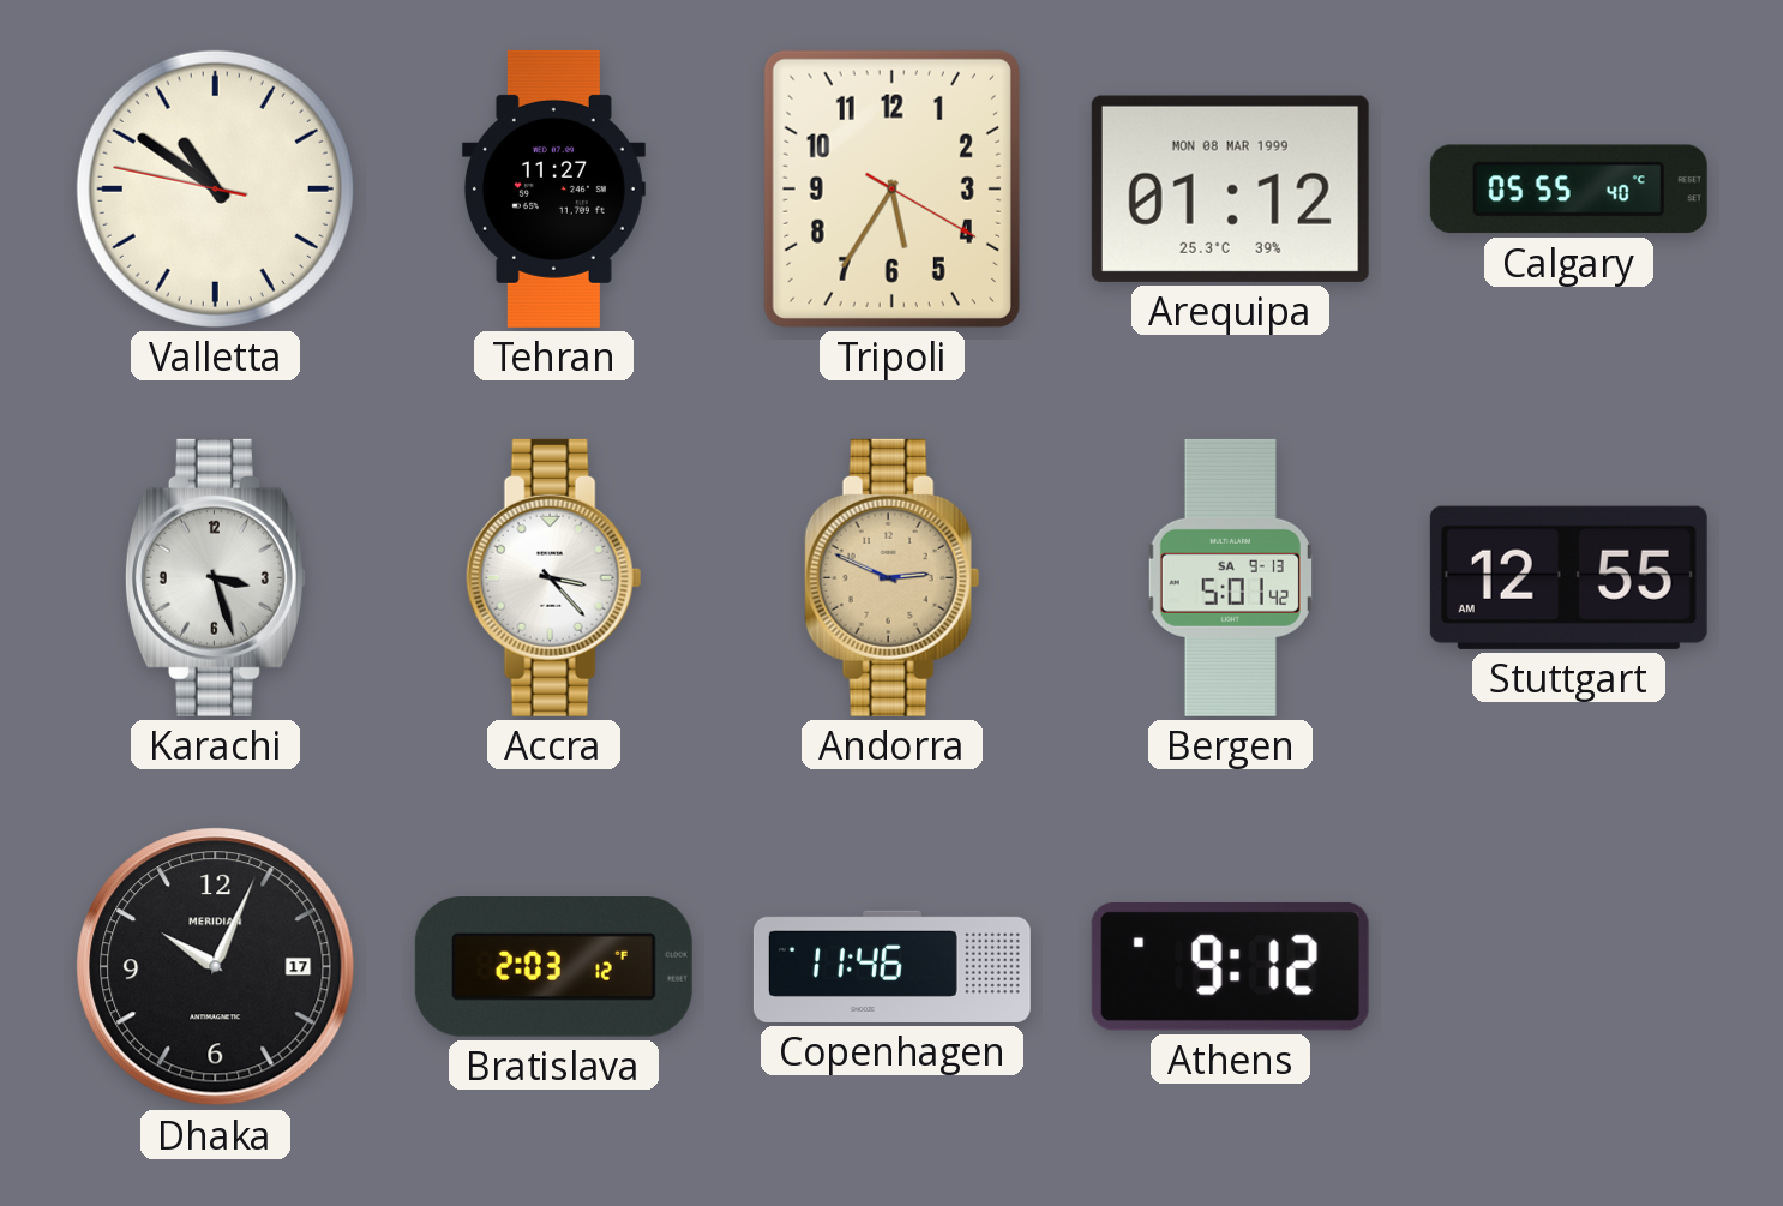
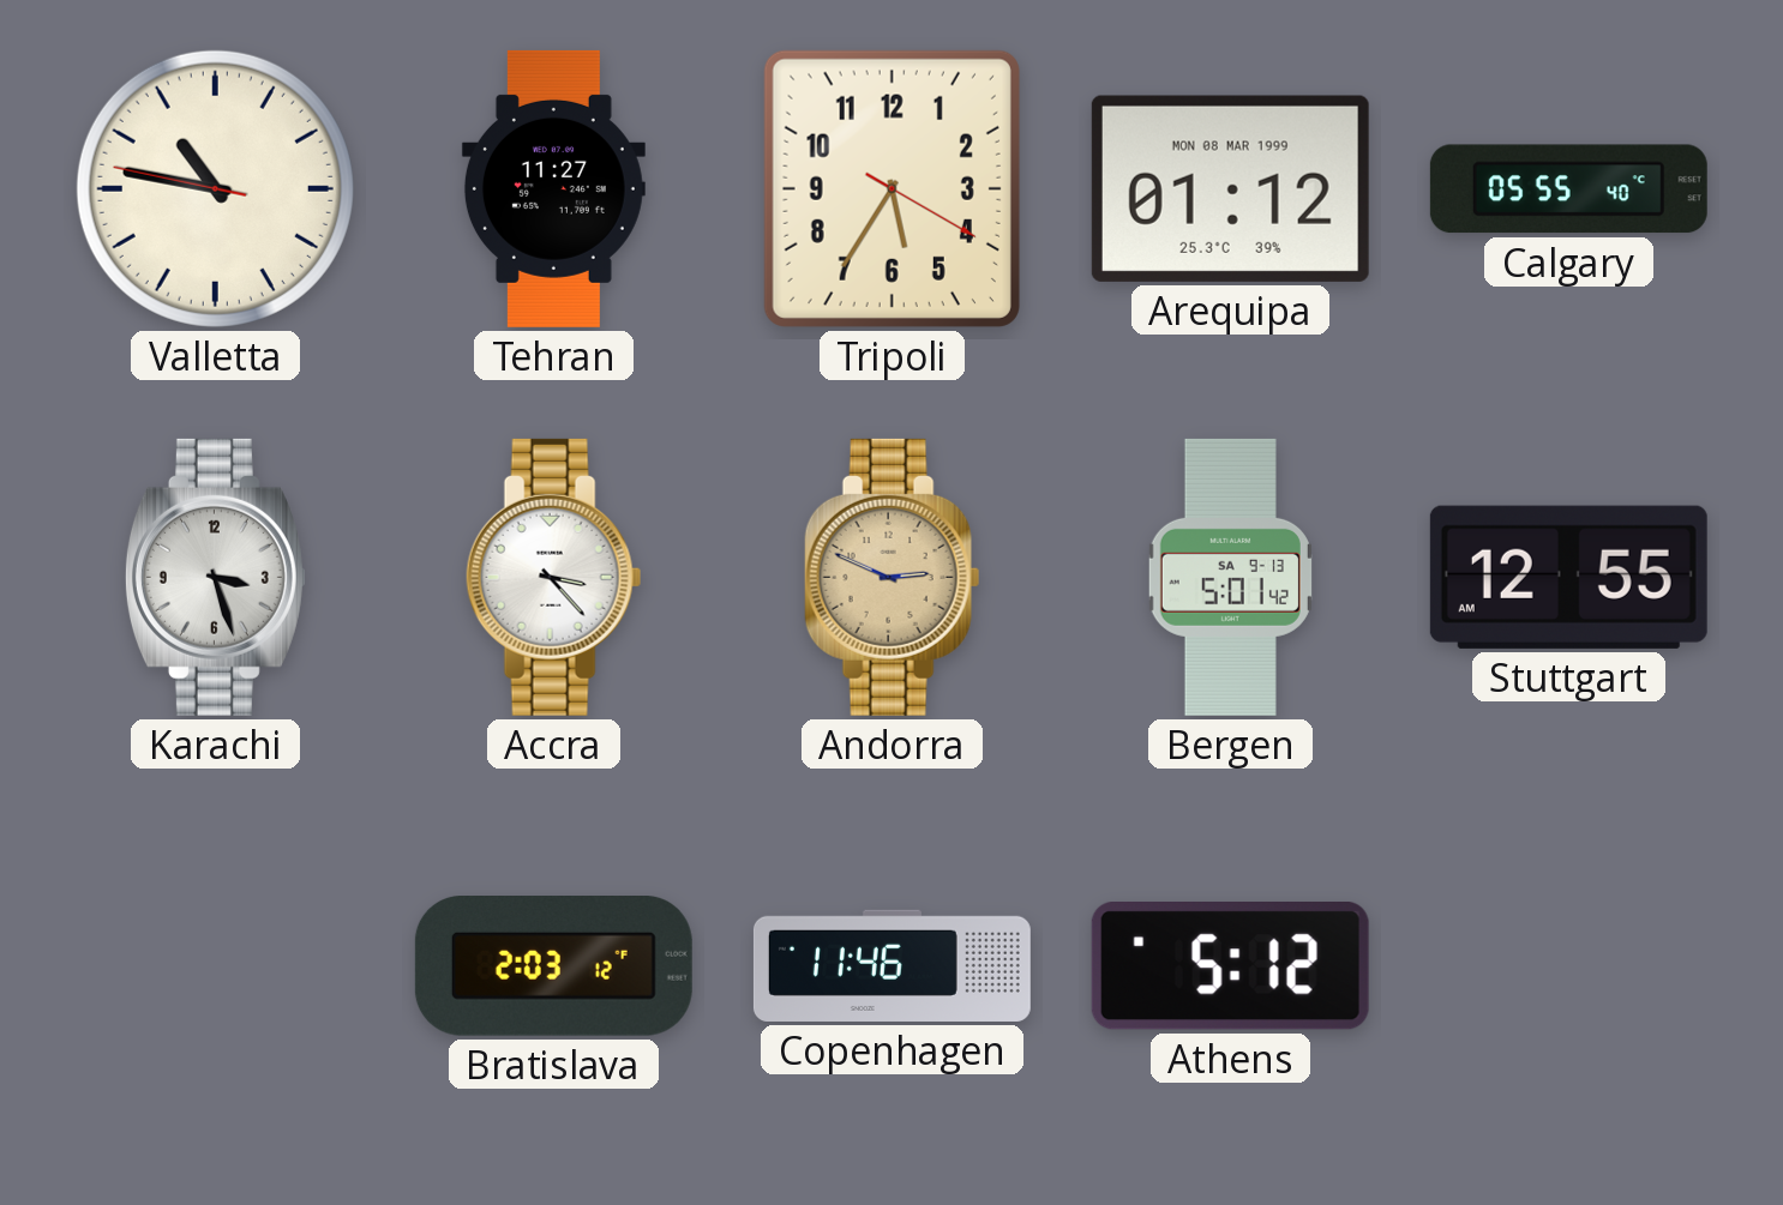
Valletta: 10:50 -> 10:46 (215, 188)
Dhaka: 10:04 -> none (216, 967)
Athens: 9:12 -> 5:12 (1230, 965)
